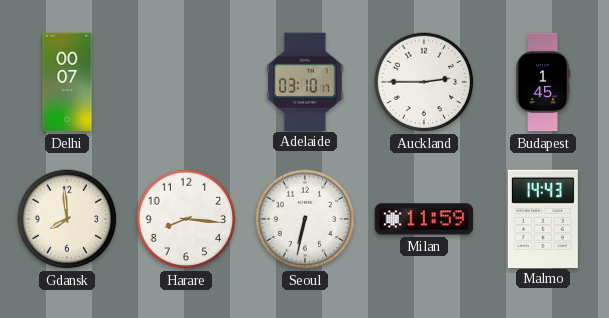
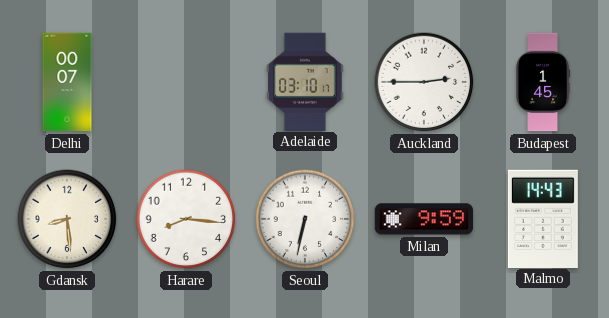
Gdansk: 7:59 -> 8:29 (67, 219)
Milan: 11:59 -> 9:59 (424, 219)
